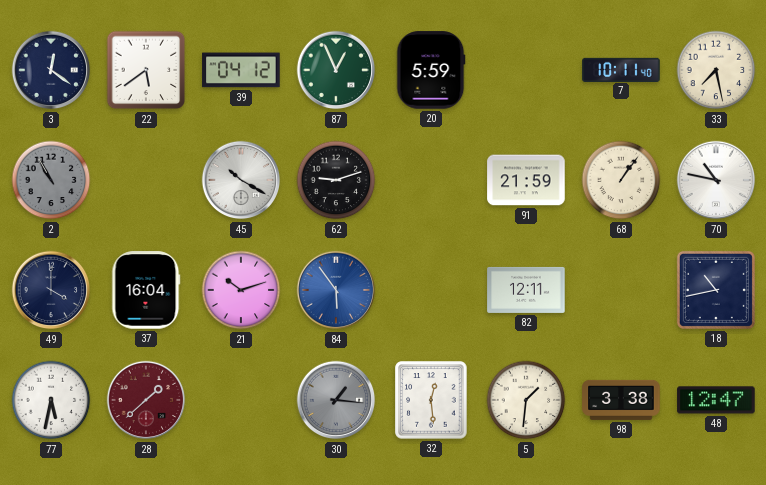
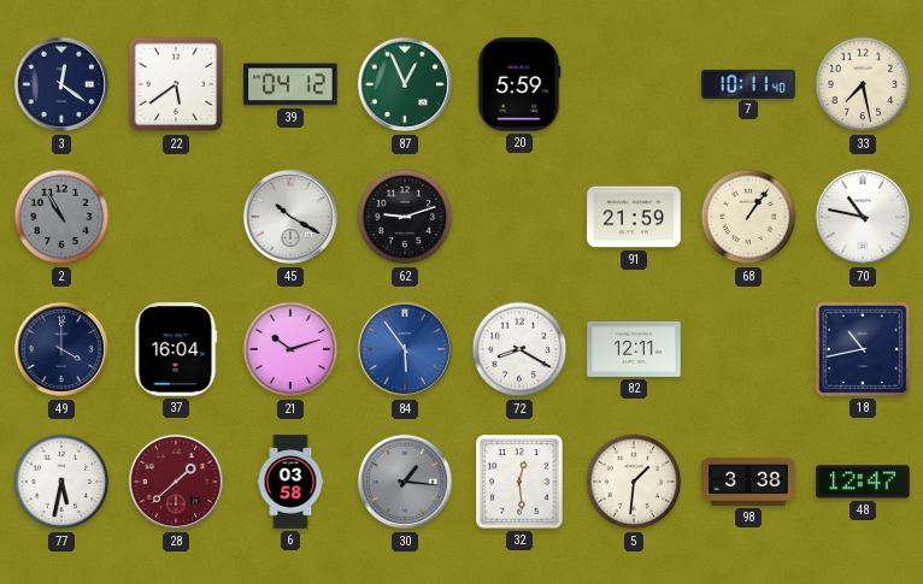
72: none -> 8:20 (519, 349)
6: none -> 03:58 (290, 482)
